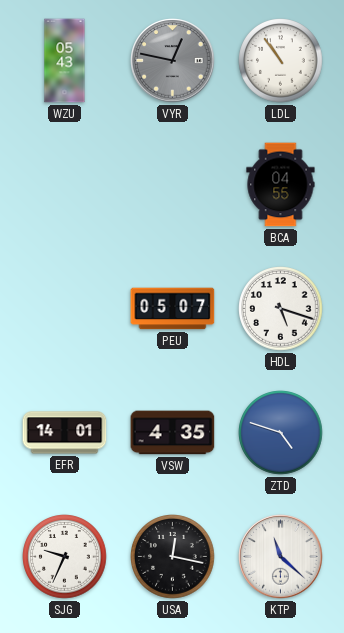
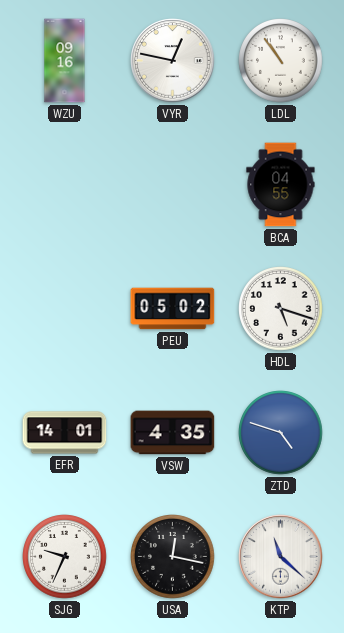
WZU: 05:43 -> 09:16 (65, 61)
VYR dial: grey -> white (173, 61)
PEU: 05:07 -> 05:02 (173, 309)
